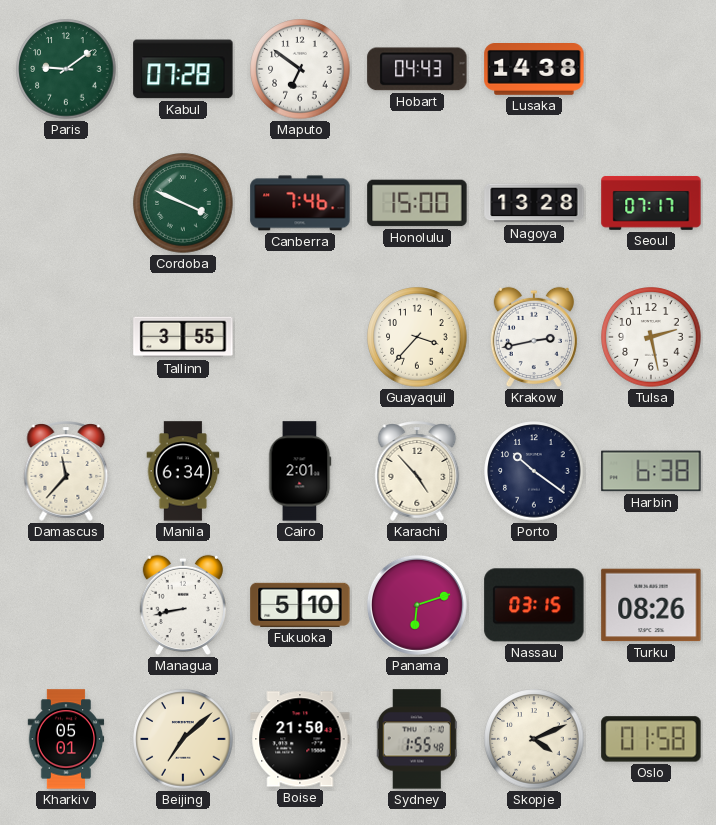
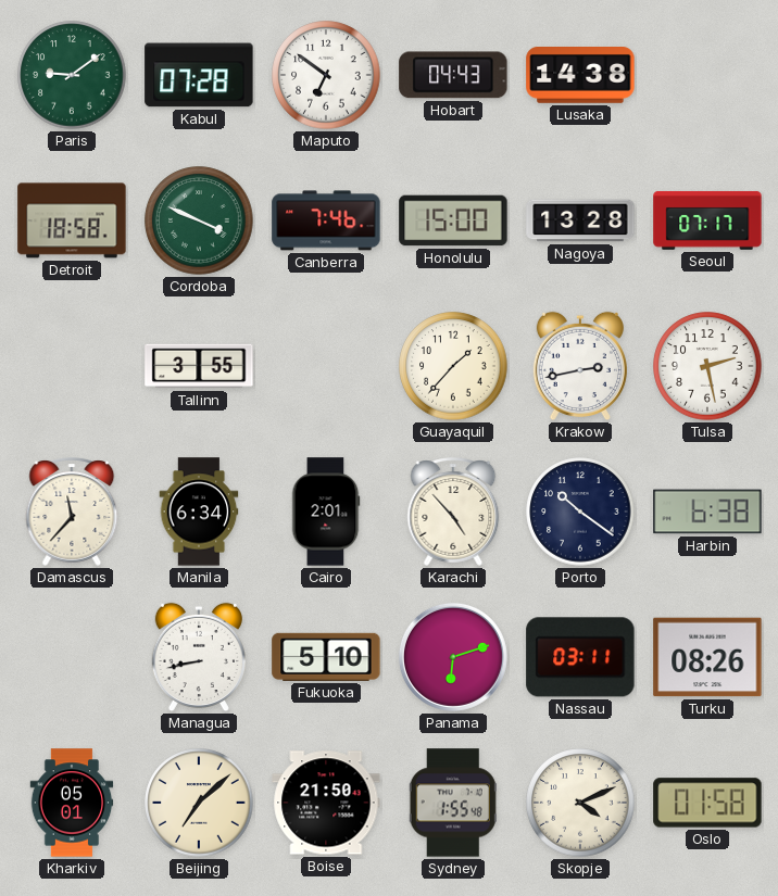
Detroit: none -> 18:58 (72, 220)
Guayaquil: 3:37 -> 1:37 (453, 366)
Nassau: 03:15 -> 03:11 (580, 657)
